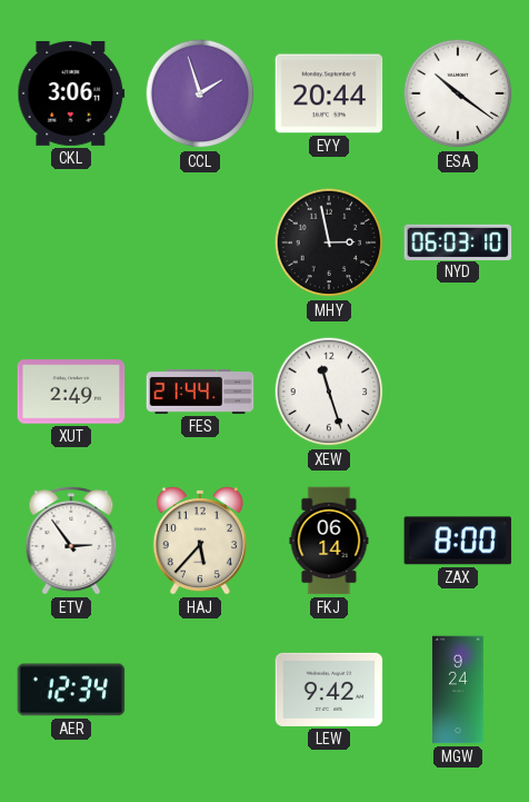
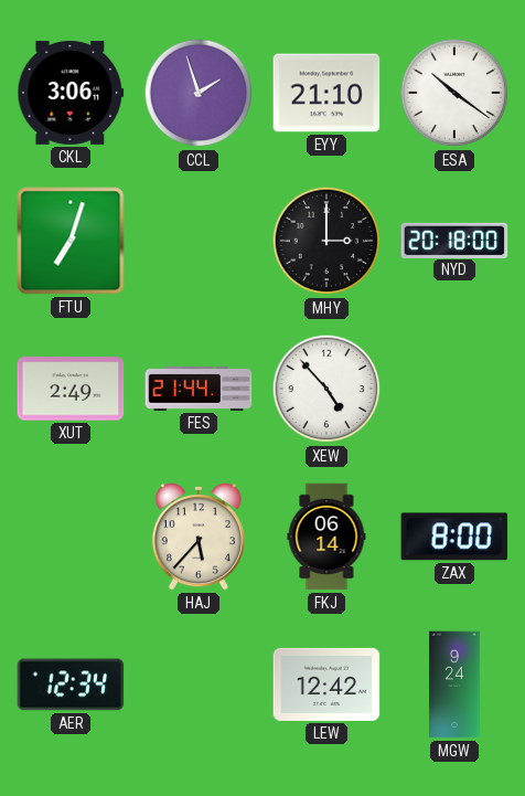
EYY: 20:44 -> 21:10 (326, 93)
FTU: none -> 7:03 (71, 241)
MHY: 2:58 -> 3:00 (326, 241)
NYD: 06:03 -> 20:18 (454, 240)
XEW: 11:27 -> 4:53 (326, 389)
ETV: 2:54 -> none (71, 541)
LEW: 9:42 -> 12:42 (326, 684)
